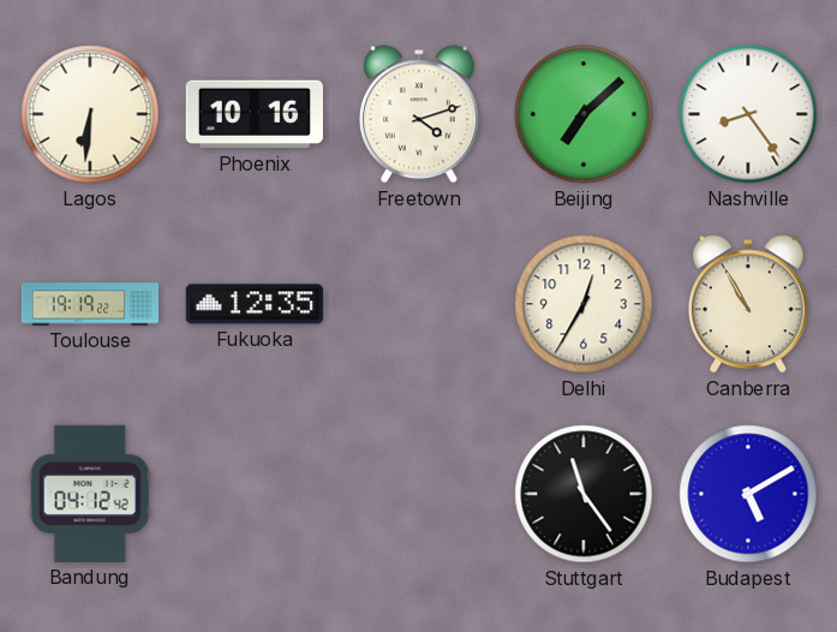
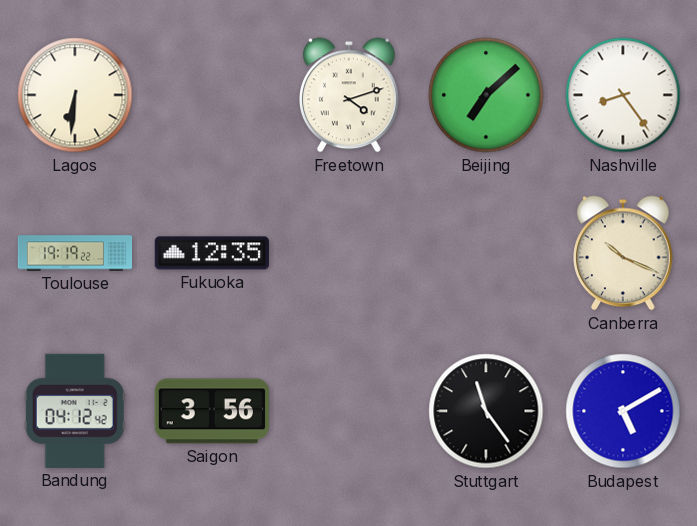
Phoenix: 10:16 -> none (255, 114)
Delhi: 12:35 -> none (584, 304)
Canberra: 10:55 -> 10:19 (624, 253)
Saigon: none -> 3:56 (212, 411)
